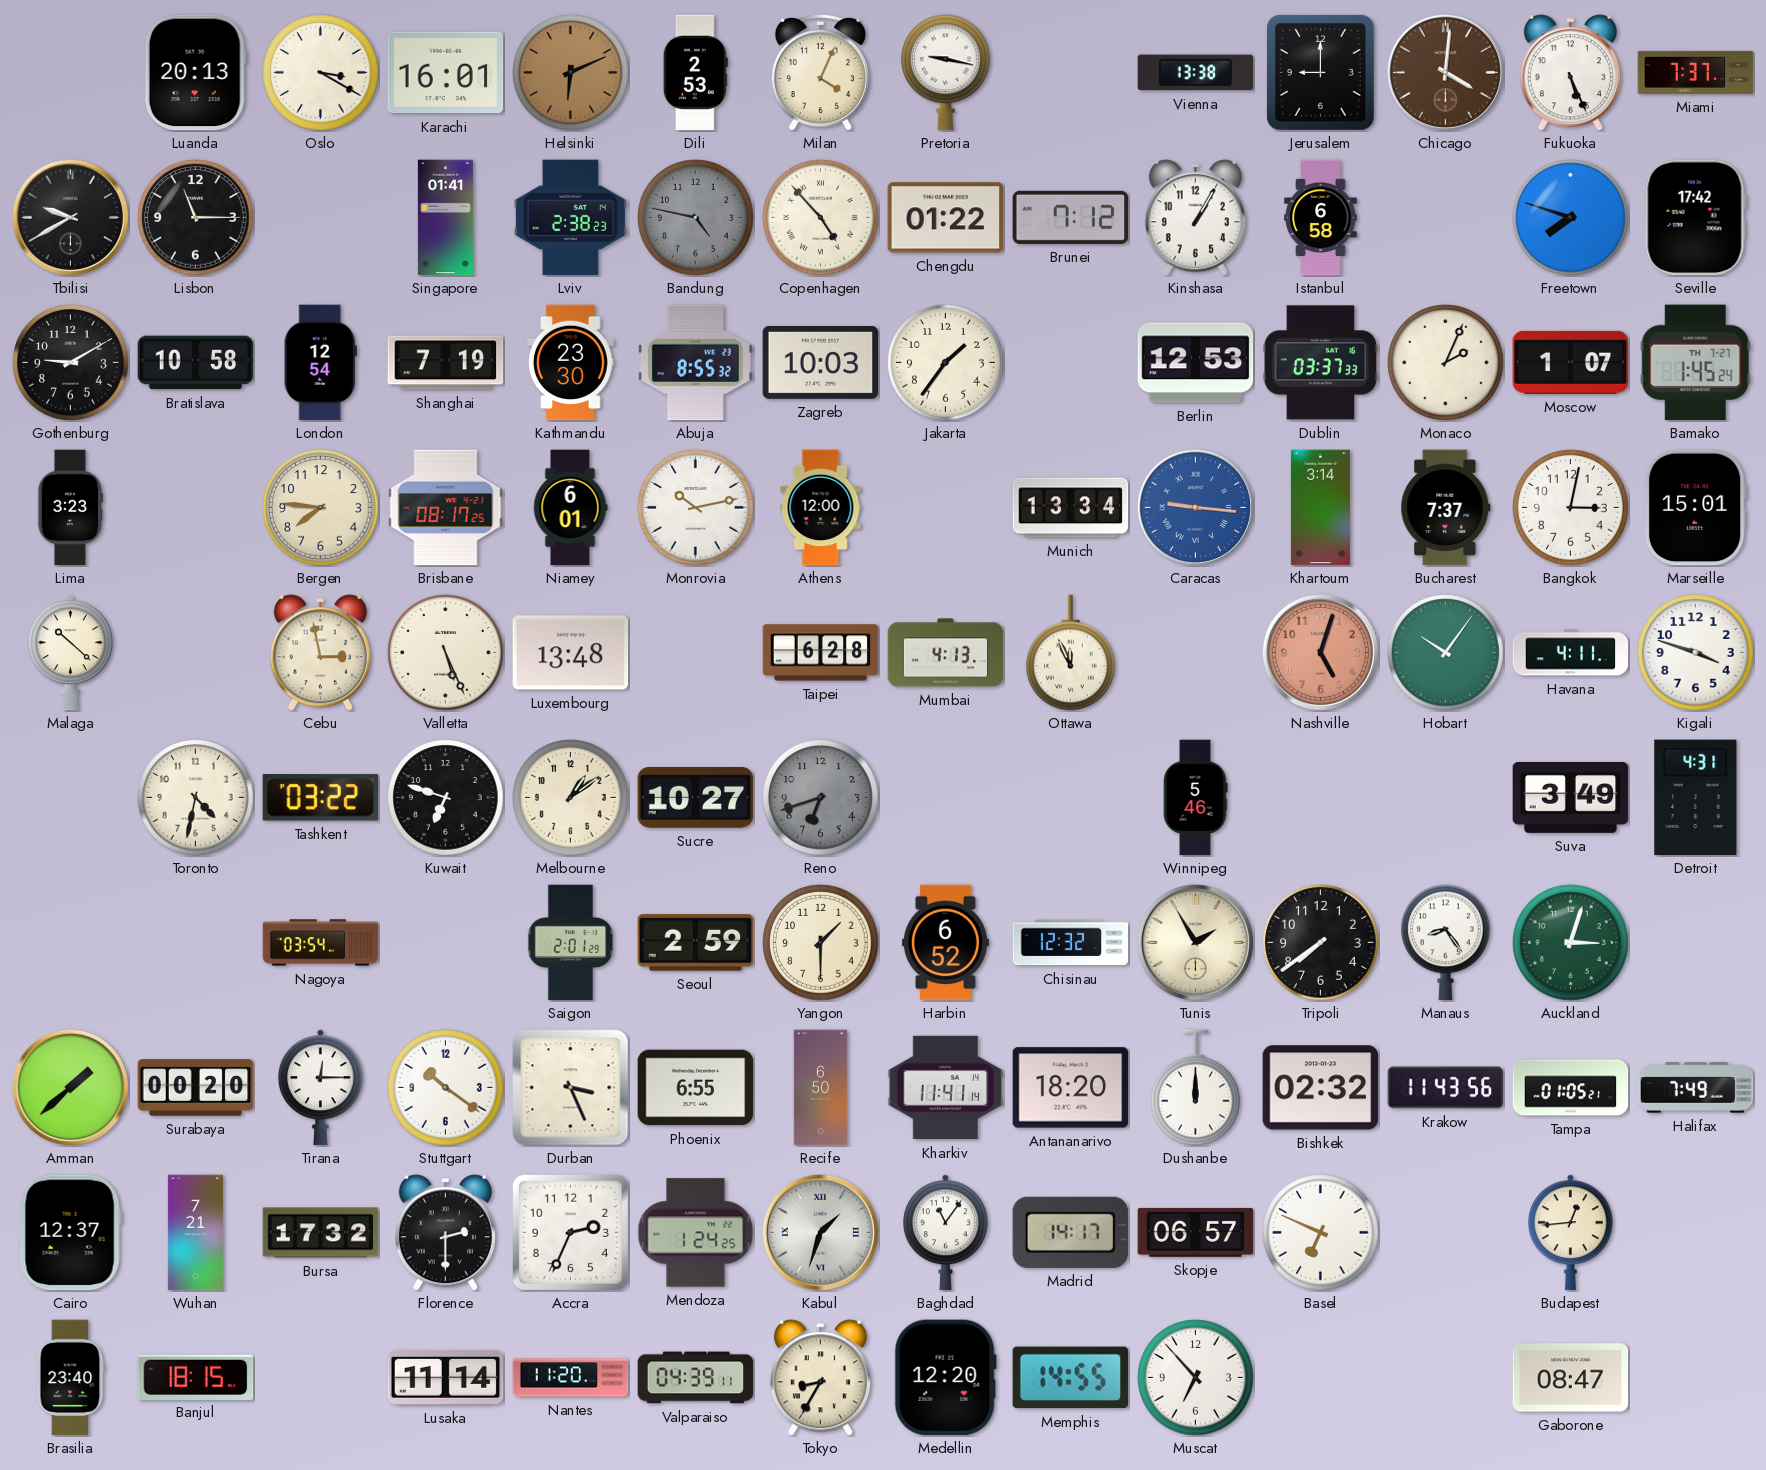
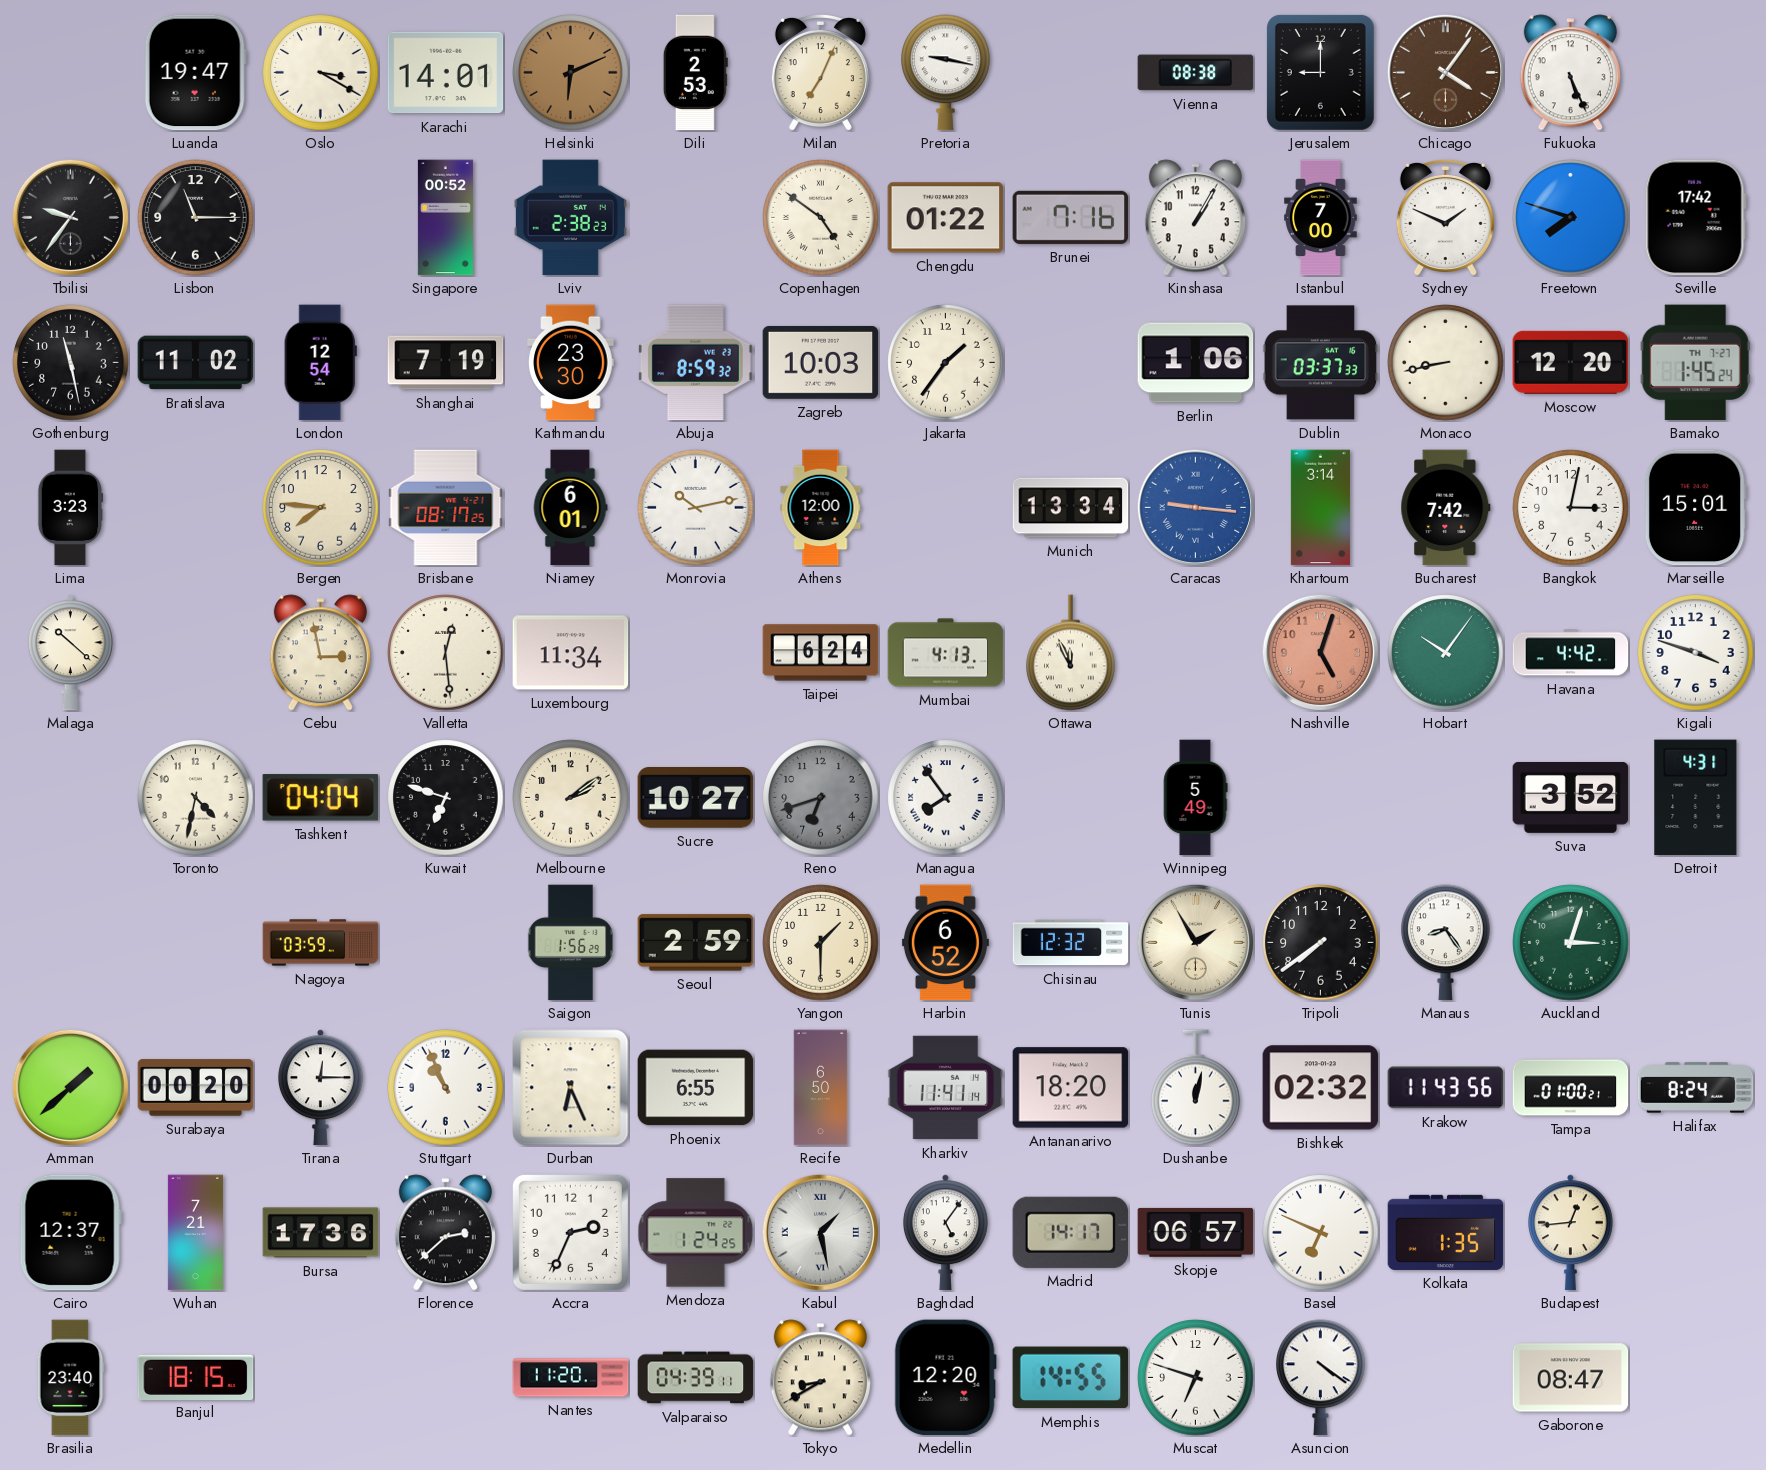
Luanda: 20:13 -> 19:47 (195, 73)
Karachi: 16:01 -> 14:01 (446, 73)
Milan: 4:04 -> 7:04 (820, 72)
Vienna: 13:38 -> 08:38 (1196, 73)
Chicago: 4:01 -> 4:06 (1445, 72)
Miami: 7:37 -> none (1696, 72)
Tbilisi: 9:40 -> 9:36 (70, 217)
Singapore: 01:41 -> 00:52 (445, 218)
Bandung: 4:47 -> none (696, 218)
Copenhagen: 4:53 -> 4:51 (821, 218)
Brunei: 7:12 -> 7:16 (1071, 217)
Istanbul: 6:58 -> 7:00 (1321, 218)
Sydney: none -> 1:49 (1445, 217)
Gothenburg: 9:10 -> 11:28 (71, 363)
Bratislava: 10:58 -> 11:02 (196, 363)
Abuja: 8:55 -> 8:59 (695, 363)
Berlin: 12:53 -> 1:06 (1196, 363)
Monaco: 2:04 -> 8:43 (1446, 363)
Moscow: 1:07 -> 12:20 (1571, 362)
Bucharest: 7:37 -> 7:42 (1446, 508)
Valletta: 5:26 -> 12:29 (446, 653)
Luxembourg: 13:48 -> 11:34 (571, 653)
Taipei: 6:28 -> 6:24 (821, 653)
Havana: 4:11 -> 4:42 (1571, 653)
Tashkent: 03:22 -> 04:04 (321, 798)
Melbourne: 1:09 -> 2:09 (571, 798)
Managua: none -> 7:54 (946, 798)
Winnipeg: 5:46 -> 5:49 (1195, 798)
Suva: 3:49 -> 3:52 (1571, 797)
Nagoya: 03:54 -> 03:59 (321, 943)
Saigon: 2:01 -> 1:56 (571, 943)
Stuttgart: 10:21 -> 10:56 (446, 1088)
Durban: 3:26 -> 6:26 (571, 1088)
Dushanbe: 12:00 -> 12:02 (1196, 1088)
Tampa: 01:05 -> 01:00 (1571, 1088)
Halifax: 7:49 -> 8:24 (1696, 1088)
Bursa: 17:32 -> 17:36 (321, 1233)
Florence: 2:30 -> 2:38 (445, 1233)
Kabul: 1:33 -> 1:28 (820, 1232)
Baghdad: 11:06 -> 5:06 (945, 1233)
Kolkata: none -> 1:35 (1446, 1232)
Lusaka: 11:14 -> none (446, 1377)
Tokyo: 8:35 -> 8:40 (820, 1378)
Muscat: 6:53 -> 6:48 (1196, 1378)
Asuncion: none -> 4:21 (1321, 1378)
